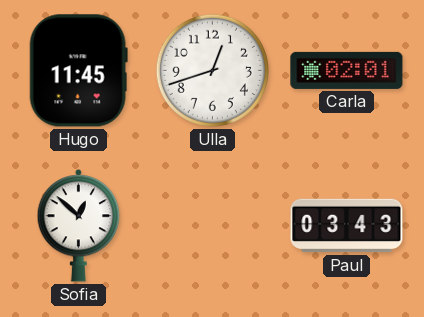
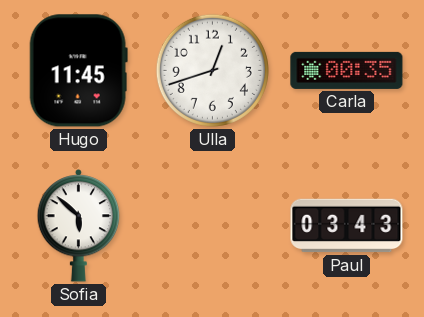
Carla: 02:01 -> 00:35 (347, 70)
Sofia: 12:52 -> 5:52 (79, 226)
